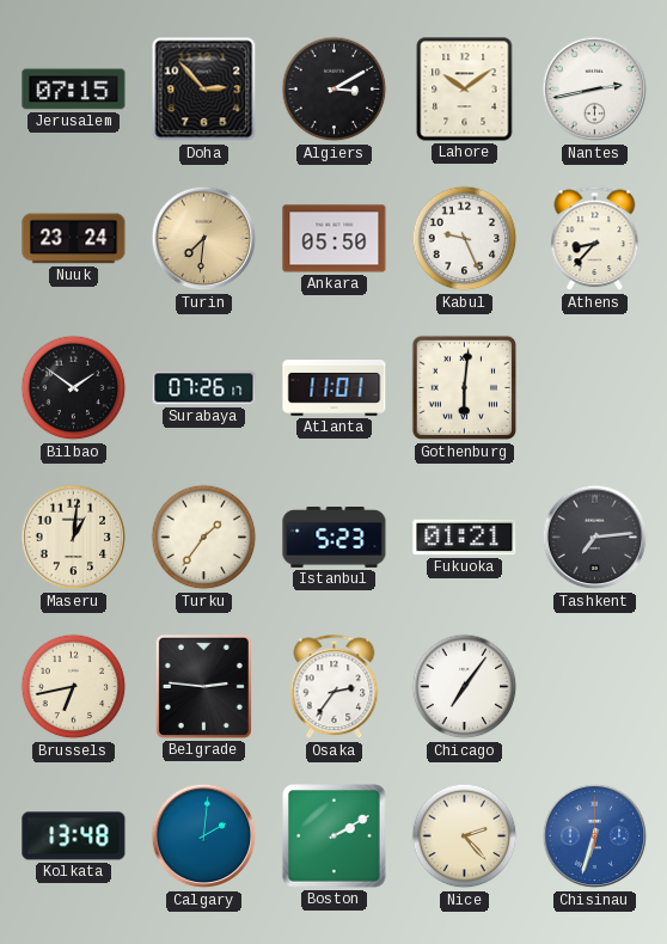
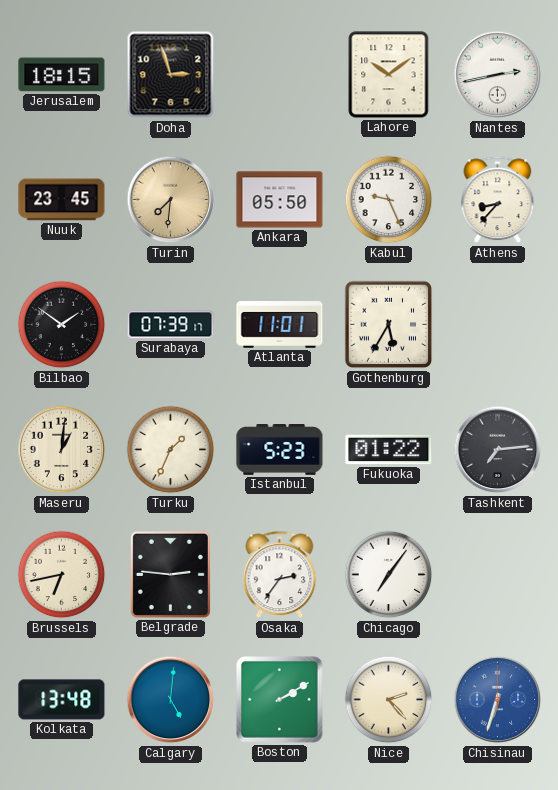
Jerusalem: 07:15 -> 18:15 (62, 75)
Doha: 2:53 -> 2:57 (171, 75)
Algiers: 3:10 -> none (335, 90)
Nuuk: 23:24 -> 23:45 (62, 200)
Surabaya: 07:26 -> 07:39 (171, 325)
Gothenburg: 6:01 -> 5:35 (389, 325)
Turku: 1:36 -> 1:34 (171, 450)
Fukuoka: 01:21 -> 01:22 (389, 450)
Calgary: 2:01 -> 5:01 (171, 700)
